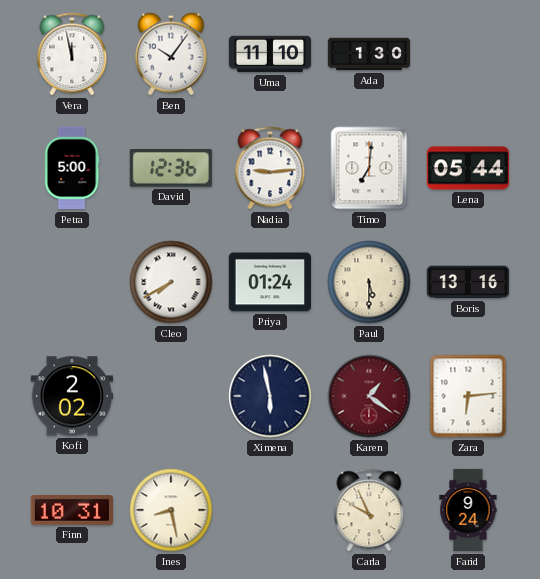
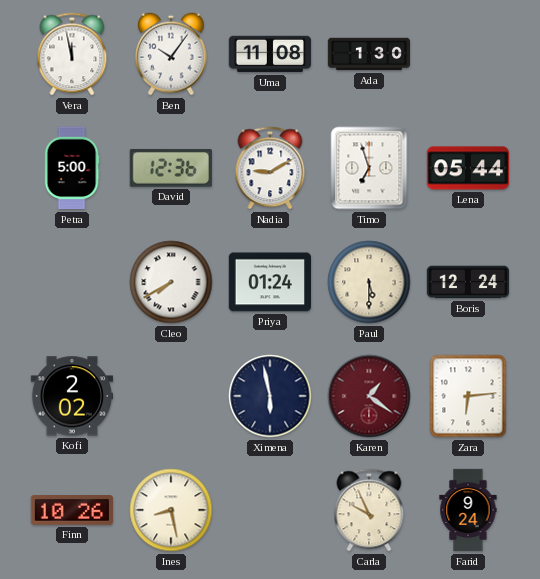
Uma: 11:10 -> 11:08 (270, 54)
Nadia: 9:14 -> 9:10 (270, 168)
Timo: 7:01 -> 6:57 (369, 168)
Boris: 13:16 -> 12:24 (468, 282)
Finn: 10:31 -> 10:26 (71, 511)
